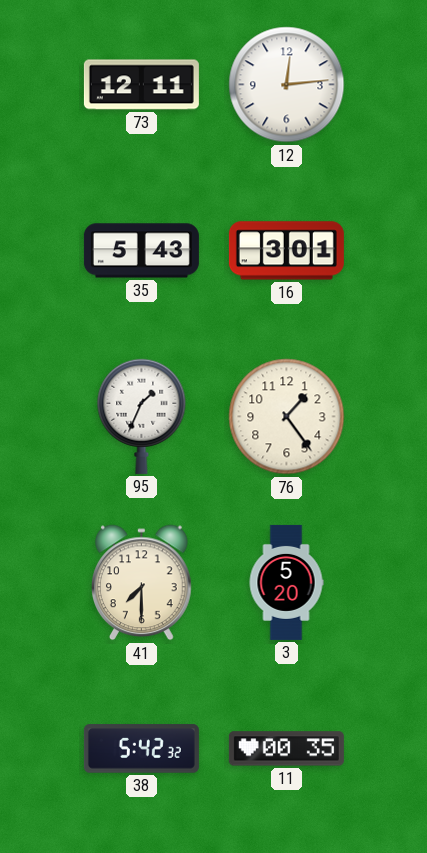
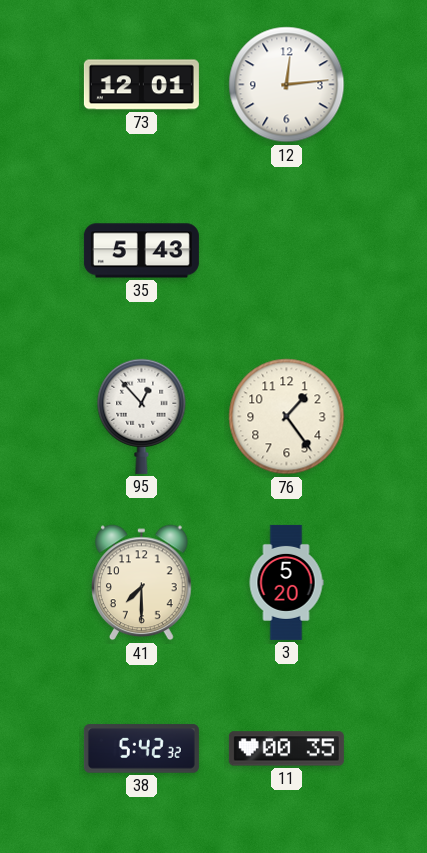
73: 12:11 -> 12:01 (141, 85)
16: 3:01 -> none (286, 251)
95: 1:34 -> 12:53 (142, 416)
